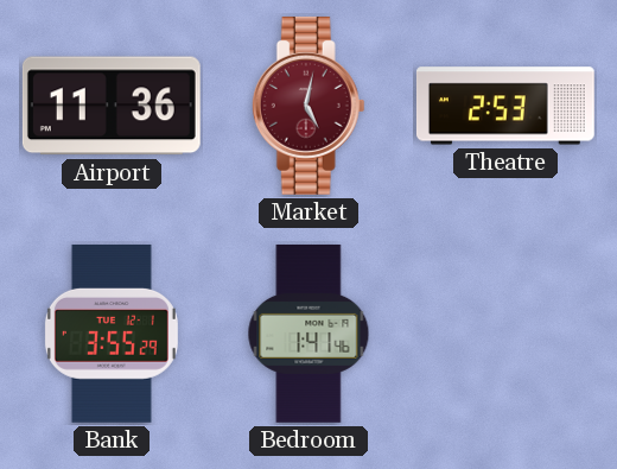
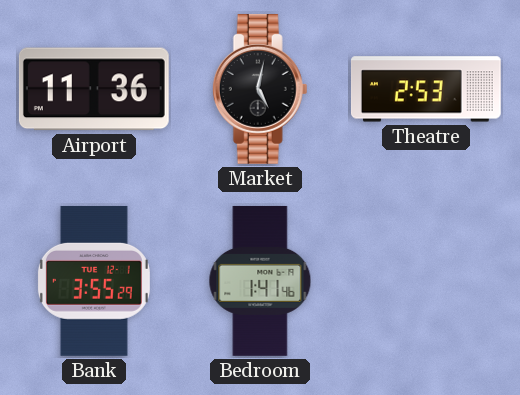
Market dial: burgundy -> black (260, 89)
